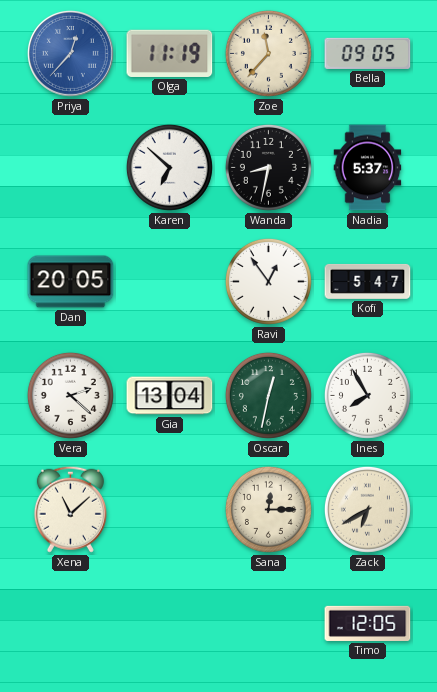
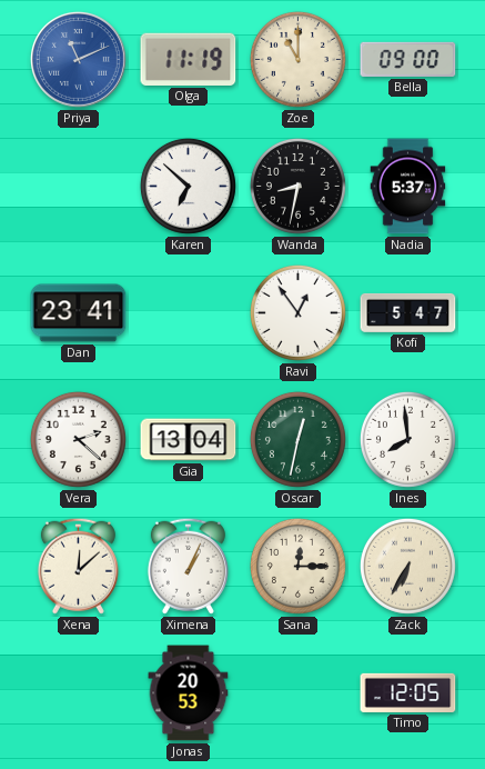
Priya: 12:37 -> 11:11 (78, 59)
Zoe: 11:37 -> 11:00 (297, 59)
Bella: 09:05 -> 09:00 (408, 59)
Dan: 20:05 -> 23:41 (79, 313)
Ines: 7:55 -> 7:59 (407, 439)
Xena: 11:08 -> 12:08 (78, 566)
Ximena: none -> 1:04 (188, 566)
Zack: 6:40 -> 6:35 (407, 566)
Jonas: none -> 20:53 (189, 693)
